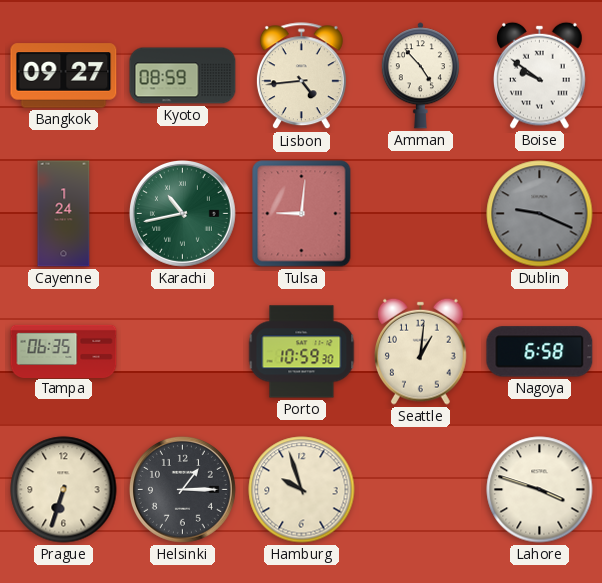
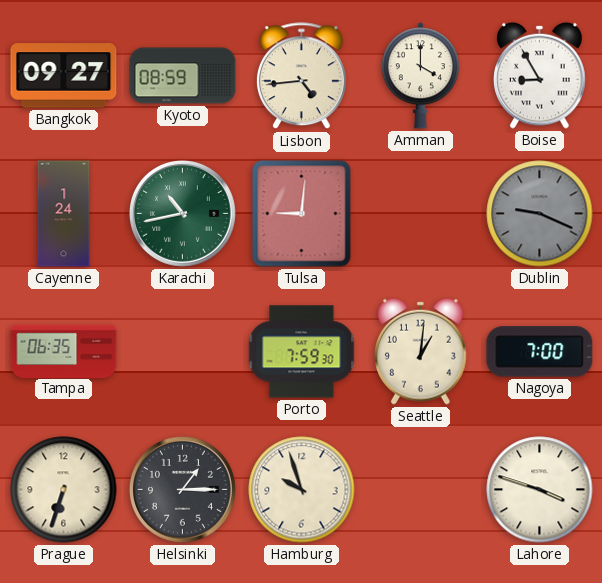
Amman: 4:53 -> 4:00 (420, 76)
Boise: 9:51 -> 8:55 (540, 75)
Porto: 10:59 -> 7:59 (302, 352)
Nagoya: 6:58 -> 7:00 (540, 352)
